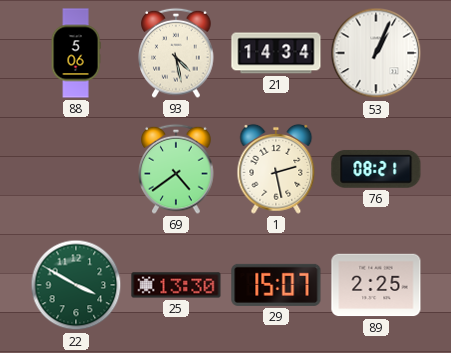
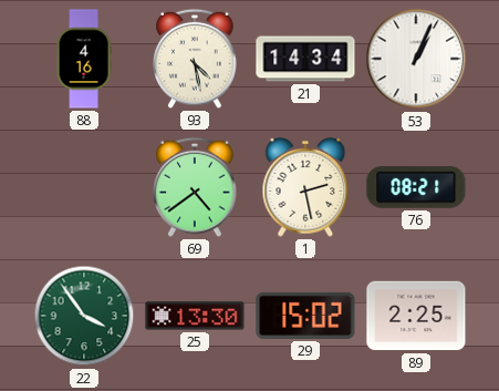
88: 5:06 -> 4:16 (84, 59)
22: 3:50 -> 3:54 (84, 316)
29: 15:07 -> 15:02 (305, 316)
